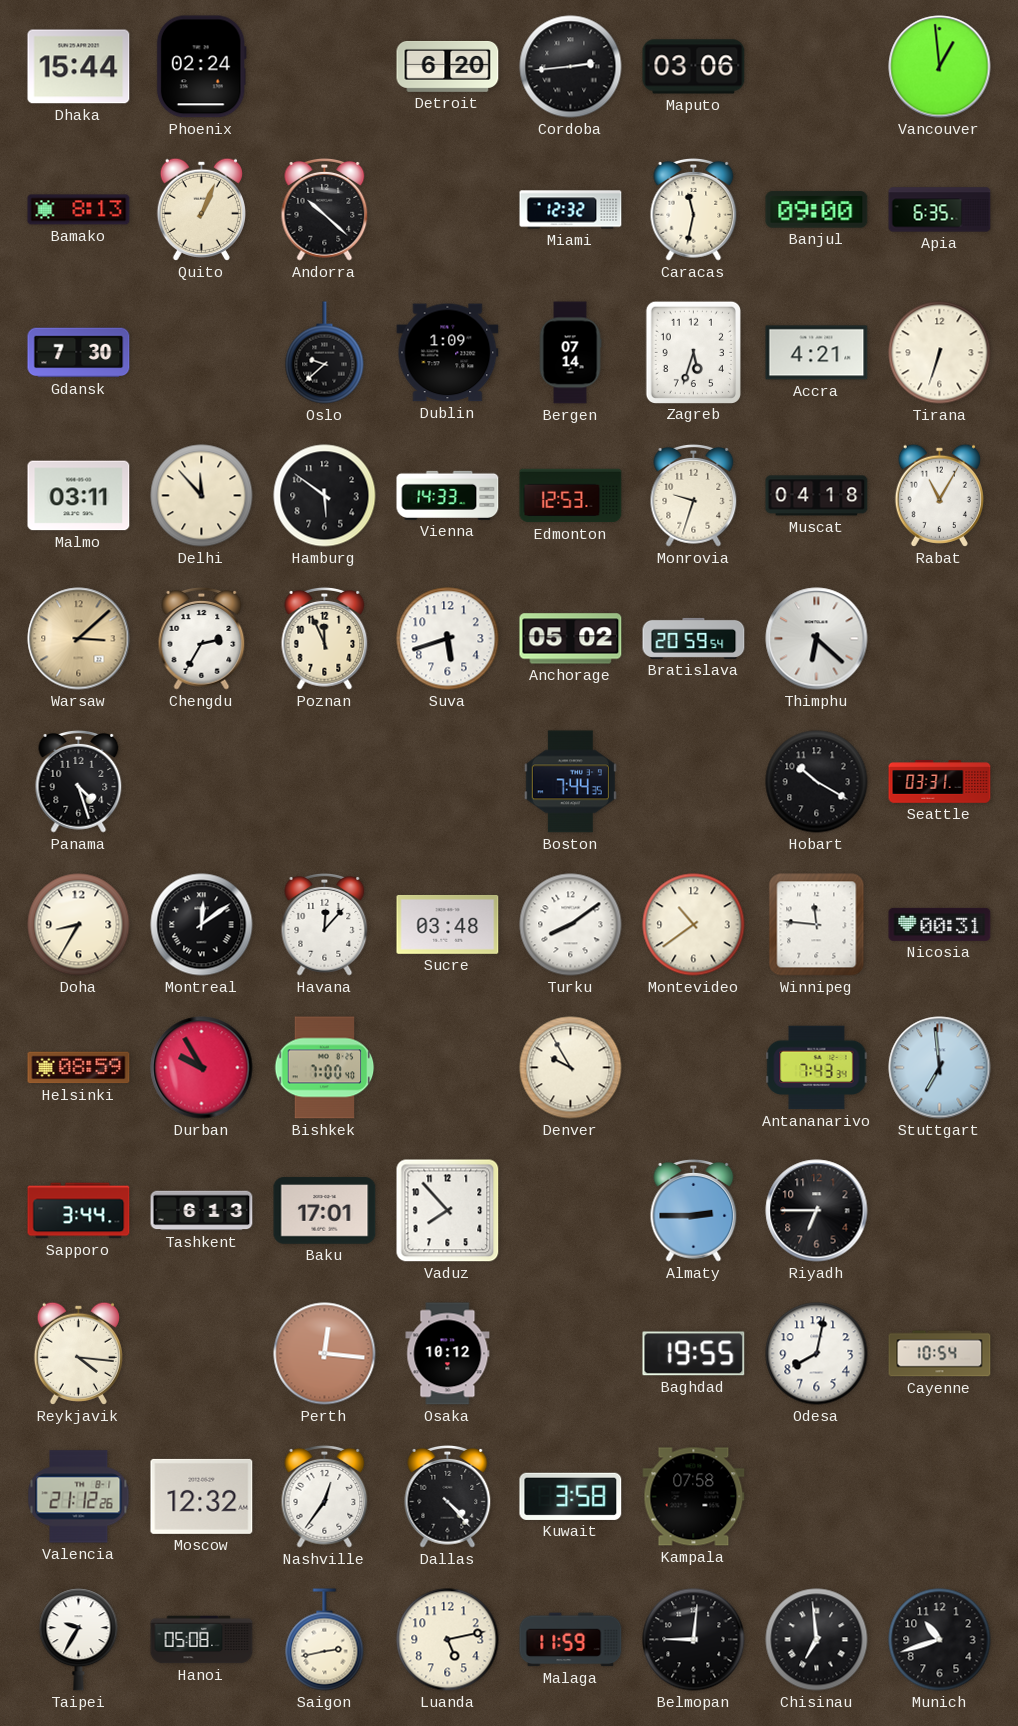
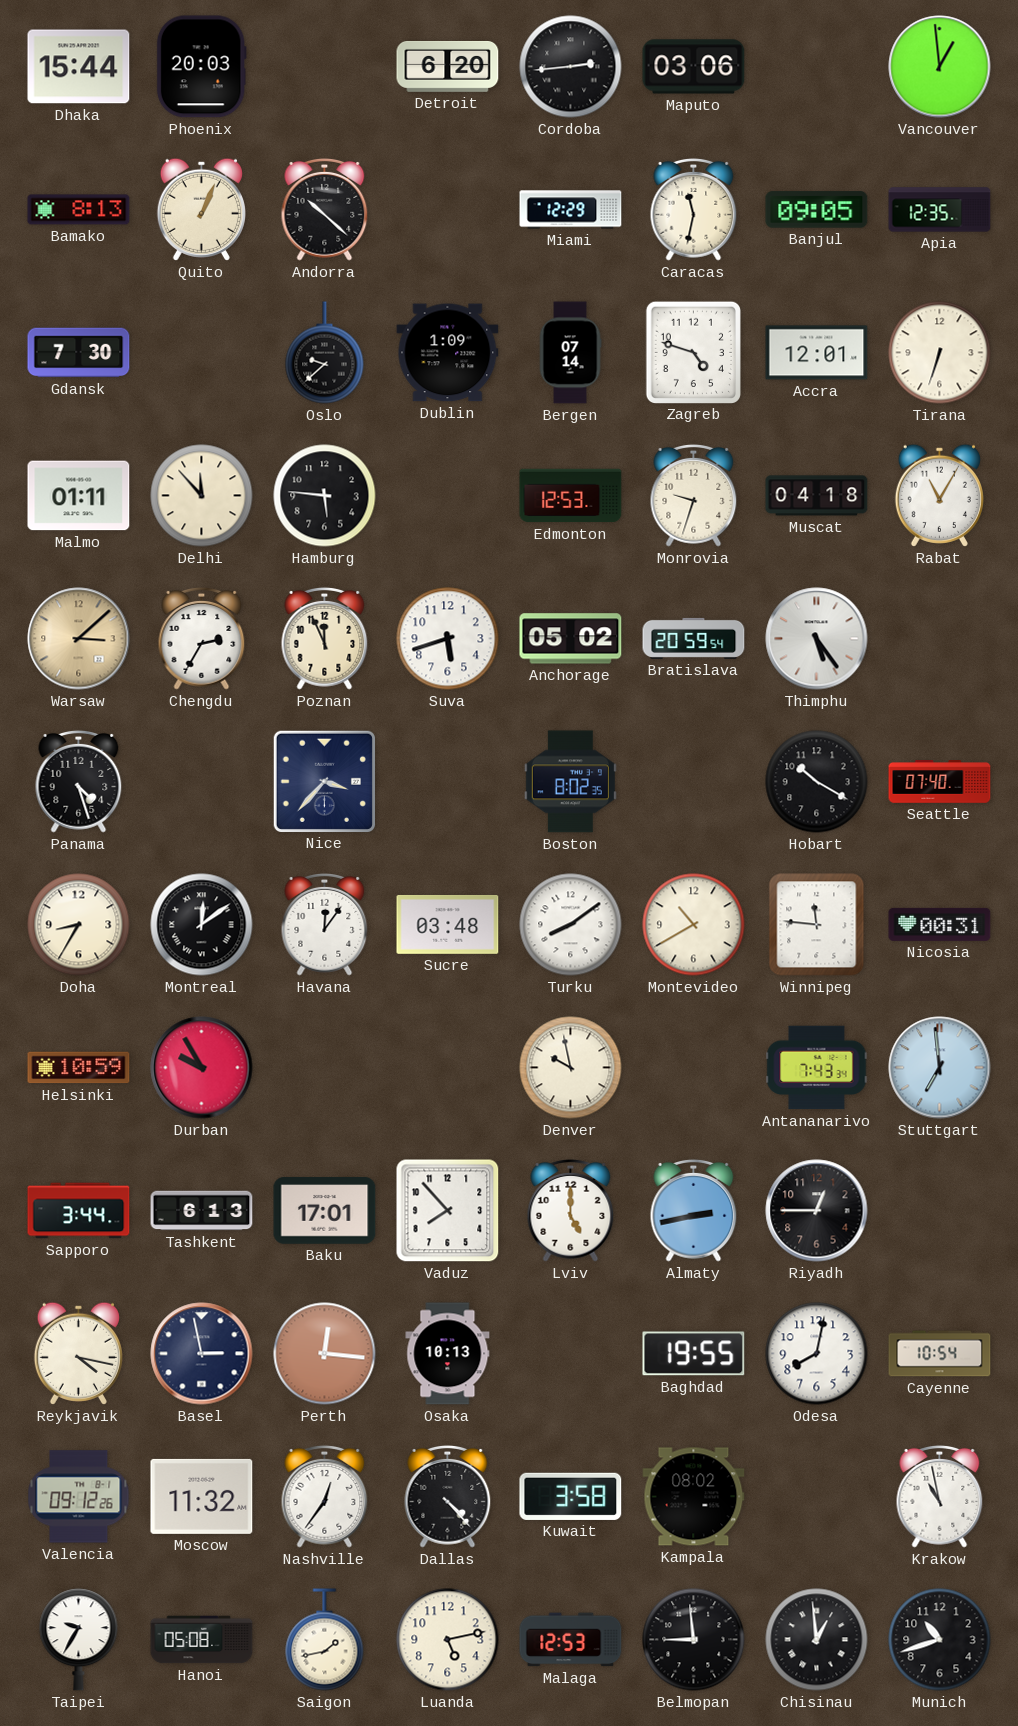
Phoenix: 02:24 -> 20:03 (201, 67)
Miami: 12:32 -> 12:29 (571, 210)
Banjul: 09:00 -> 09:05 (817, 210)
Apia: 6:35 -> 12:35 (940, 210)
Zagreb: 5:33 -> 4:48 (693, 352)
Accra: 4:21 -> 12:01 (817, 353)
Malmo: 03:11 -> 01:11 (79, 496)
Hamburg: 5:51 -> 5:46 (325, 496)
Vienna: 14:33 -> none (448, 495)
Thimphu: 6:22 -> 5:24 (817, 639)
Nice: none -> 3:37 (324, 781)
Boston: 7:44 -> 8:02 (570, 782)
Seattle: 03:31 -> 07:40 (940, 782)
Havana: 12:07 -> 12:06 (325, 924)
Montevideo: 10:39 -> 10:40 (694, 925)
Helsinki: 08:59 -> 10:59 (79, 1068)
Bishkek: 7:00 -> none (325, 1068)
Denver: 9:55 -> 9:58 (571, 1068)
Lviv: none -> 5:00 (571, 1210)
Almaty: 2:45 -> 2:43 (694, 1210)
Riyadh: 6:45 -> 12:45 (817, 1211)
Reykjavik: 4:16 -> 4:17 (78, 1353)
Basel: none -> 2:58 (202, 1354)
Osaka: 10:12 -> 10:13 (448, 1354)
Valencia: 21:12 -> 09:12 (79, 1497)
Moscow: 12:32 -> 11:32 (202, 1496)
Kampala: 07:58 -> 08:02 (694, 1497)
Krakow: none -> 10:58 (940, 1496)
Saigon: 2:43 -> 1:43 (325, 1640)
Malaga: 11:59 -> 12:53 (571, 1640)
Belmopan: 9:01 -> 8:59 (694, 1640)
Chisinau: 6:59 -> 12:59 (817, 1640)
